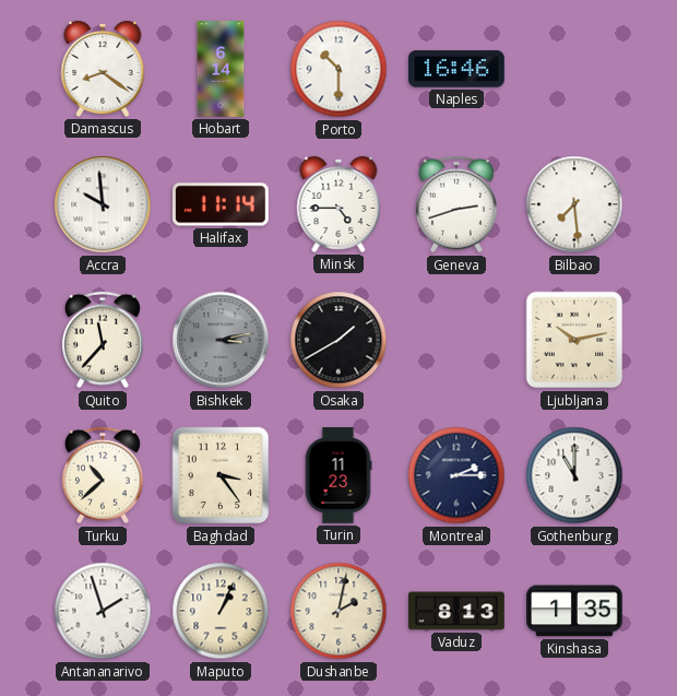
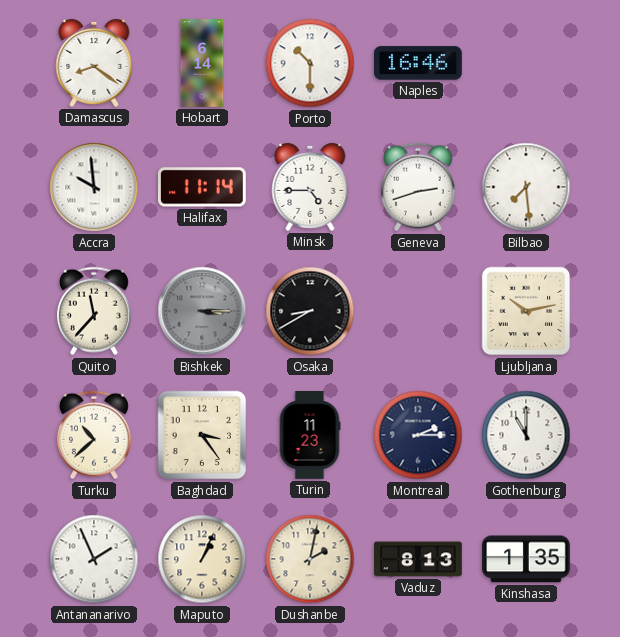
Bishkek: 3:13 -> 3:15 (202, 311)
Osaka: 1:40 -> 8:40 (310, 311)
Antananarivo: 1:57 -> 1:56 (94, 559)
